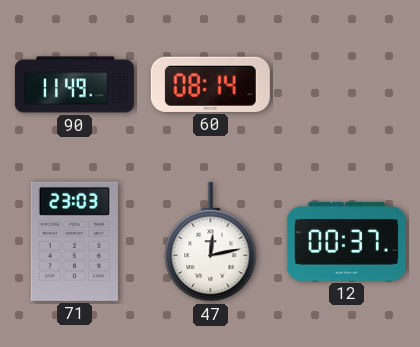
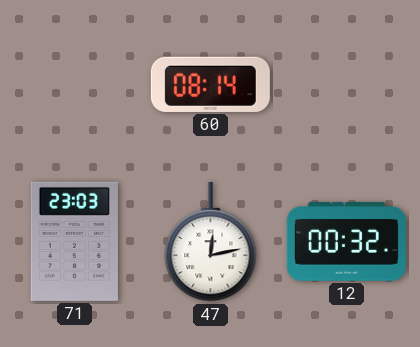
90: 11:49 -> none (74, 85)
12: 00:37 -> 00:32 (346, 241)
